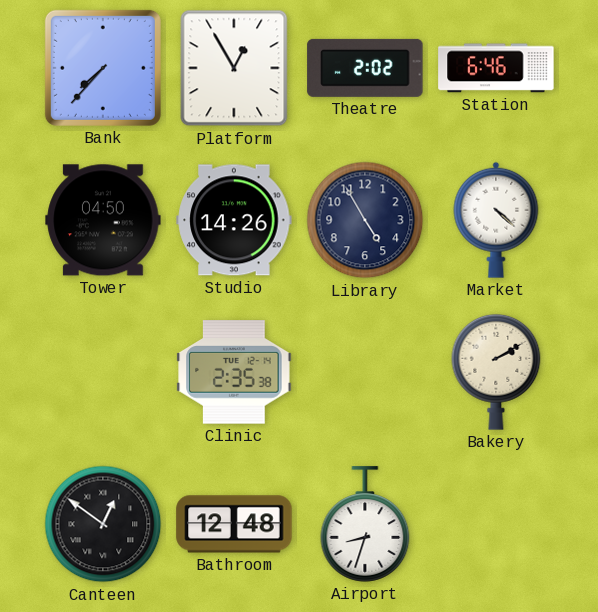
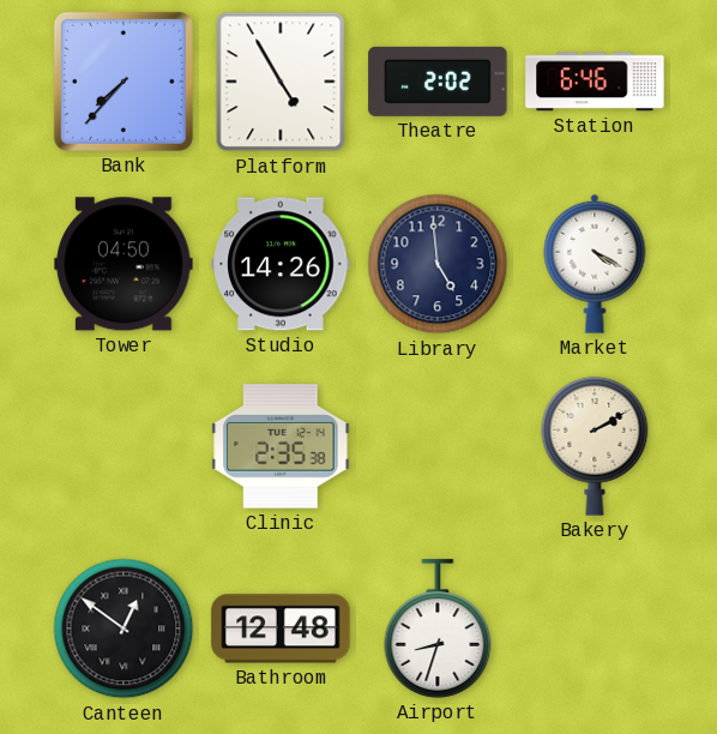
Platform: 12:55 -> 4:55 (281, 82)
Library: 4:55 -> 4:59 (438, 264)
Market: 4:22 -> 4:20 (595, 264)
